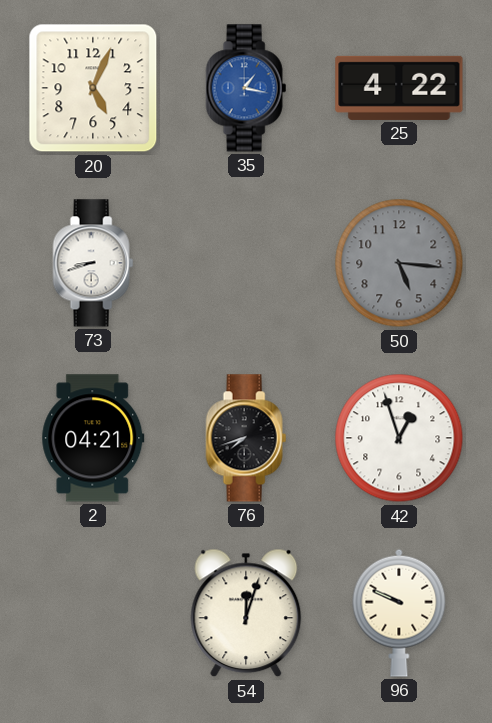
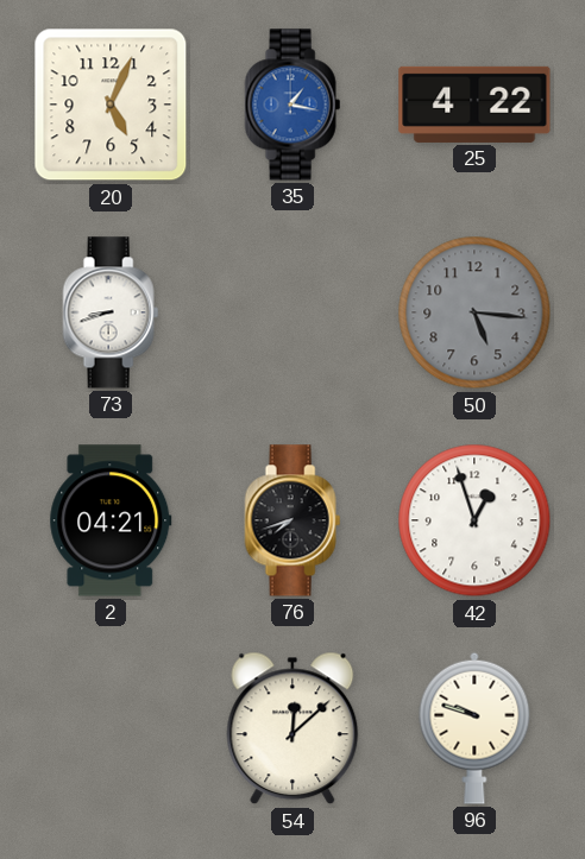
54: 12:03 -> 12:08 (292, 728)
96: 9:49 -> 9:48 (474, 728)
